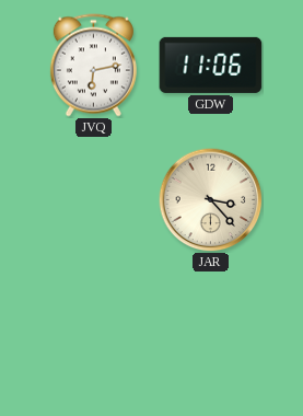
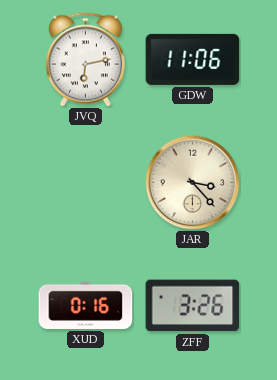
XUD: none -> 0:16 (86, 305)
ZFF: none -> 3:26 (193, 306)
